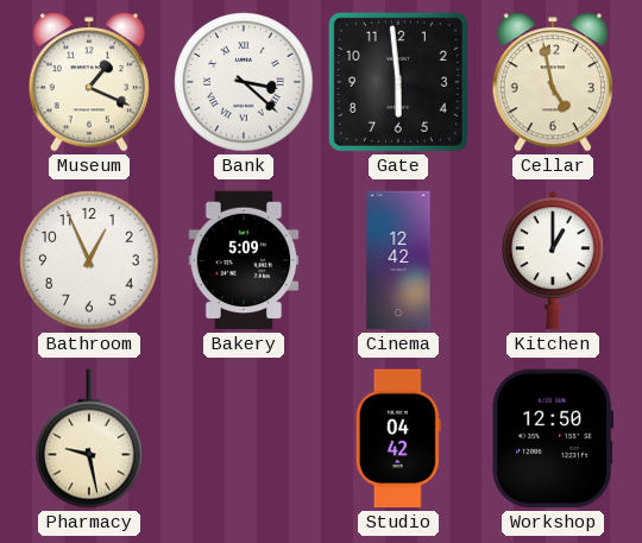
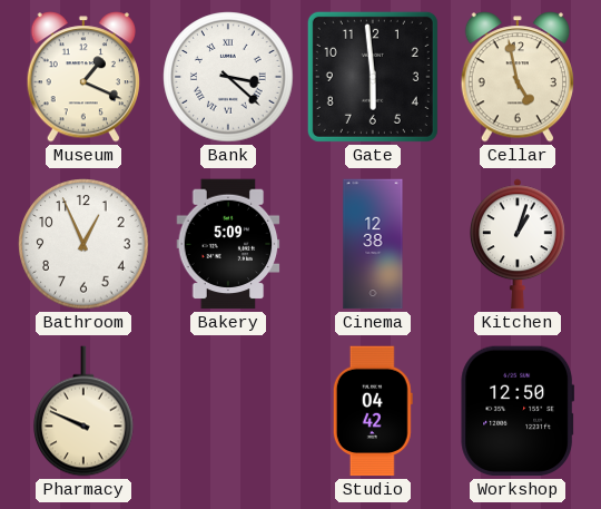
Cinema: 12:42 -> 12:38 (373, 244)
Kitchen: 1:00 -> 1:03 (518, 244)
Pharmacy: 9:28 -> 9:49 (83, 411)
